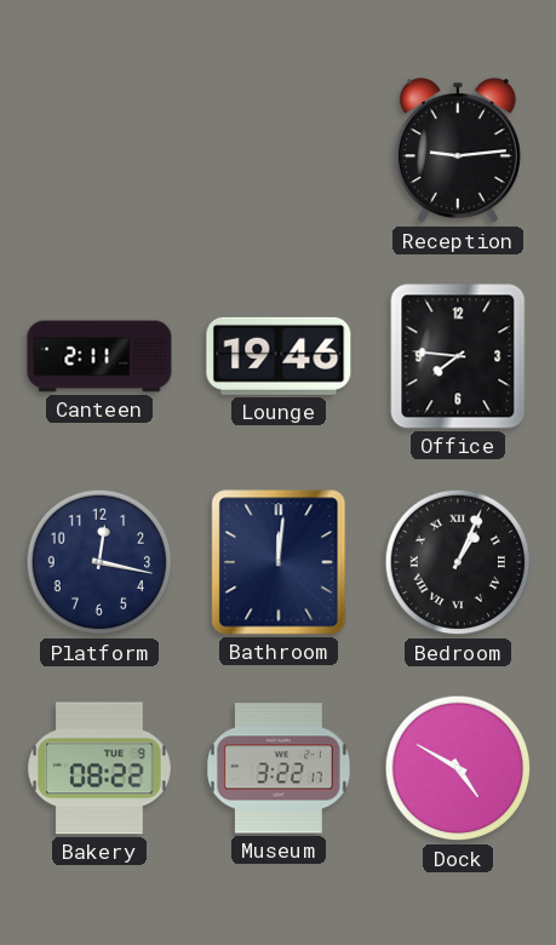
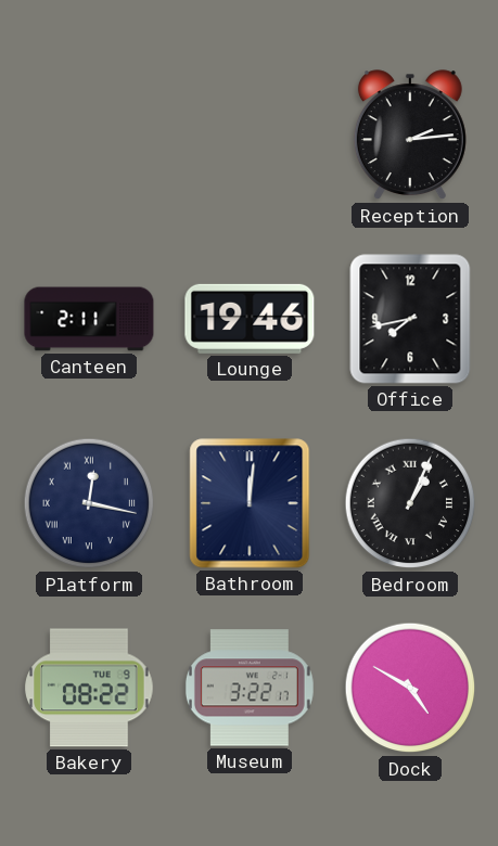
Reception: 9:14 -> 2:14 (410, 136)
Office: 7:46 -> 7:43 (410, 319)
Platform numerals: Arabic -> Roman (89, 503)
